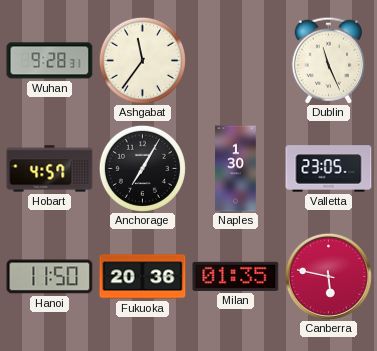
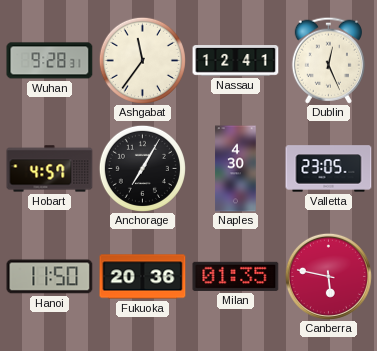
Nassau: none -> 12:41 (236, 61)
Dublin: 11:26 -> 12:26 (328, 60)
Naples: 1:30 -> 4:30 (236, 169)
